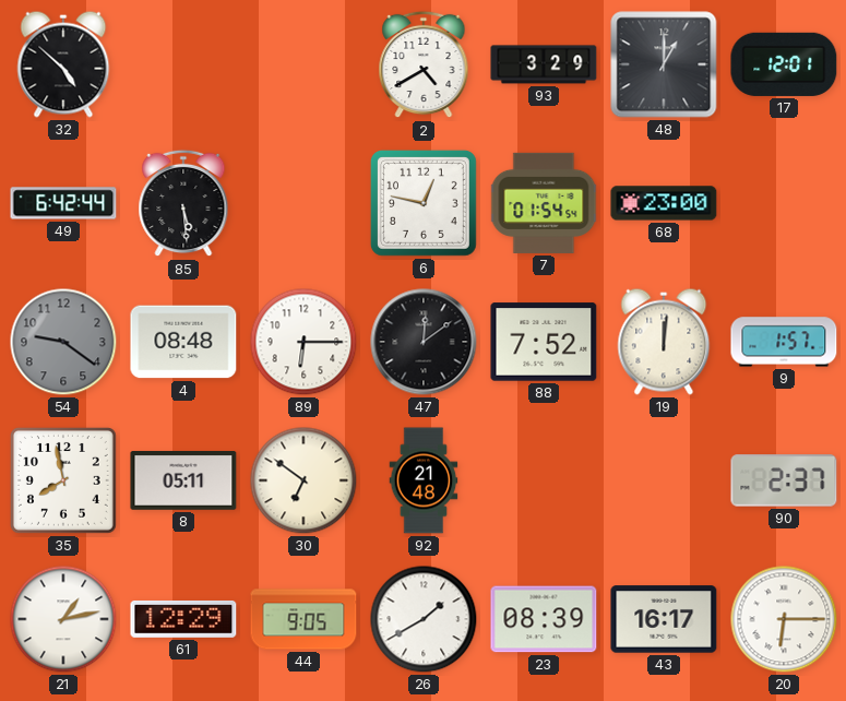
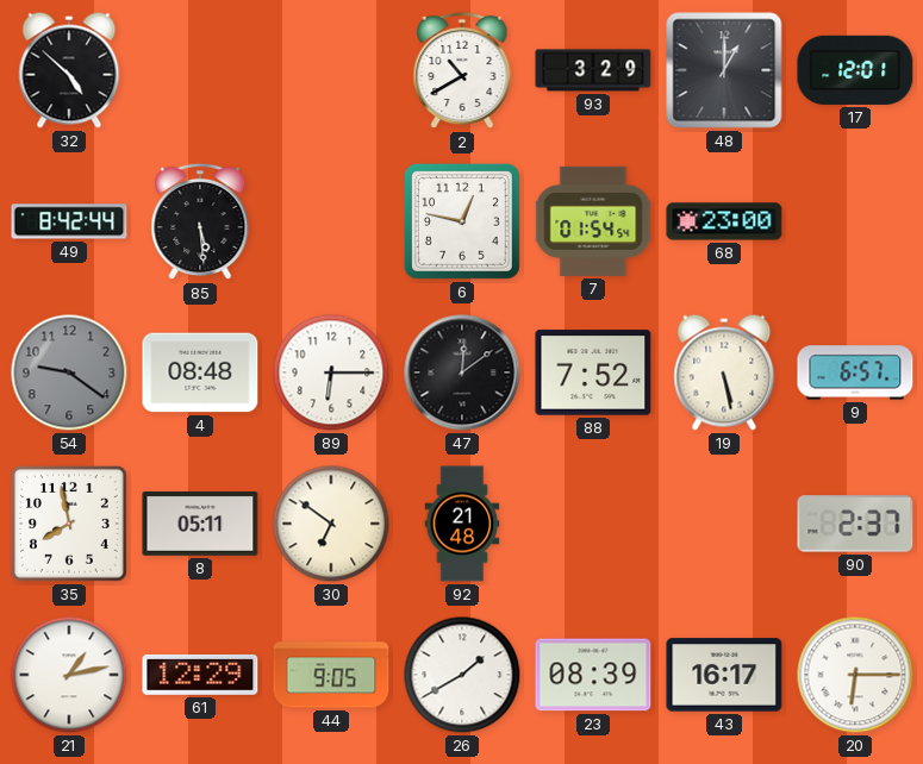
2: 4:40 -> 10:40 (462, 70)
49: 6:42 -> 8:42 (69, 221)
19: 12:01 -> 5:28 (724, 372)
9: 1:57 -> 6:57 (855, 372)
